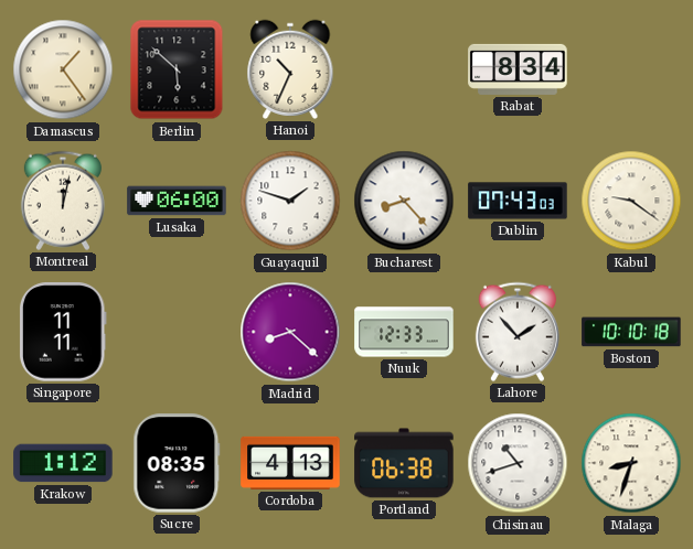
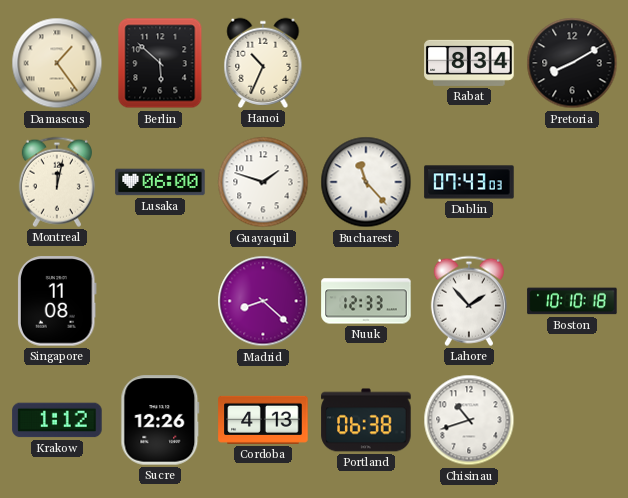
Pretoria: none -> 8:10 (572, 63)
Bucharest: 8:23 -> 11:23 (366, 182)
Kabul: 9:21 -> none (631, 201)
Singapore: 11:11 -> 11:08 (57, 301)
Sucre: 08:35 -> 12:26 (160, 420)
Malaga: 8:33 -> none (631, 463)
